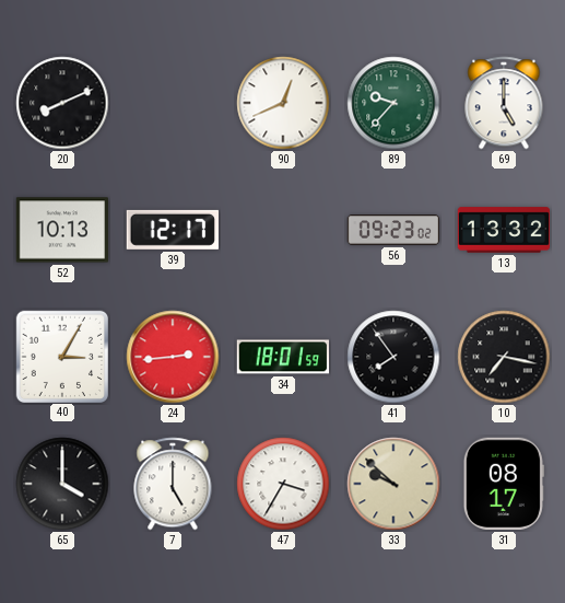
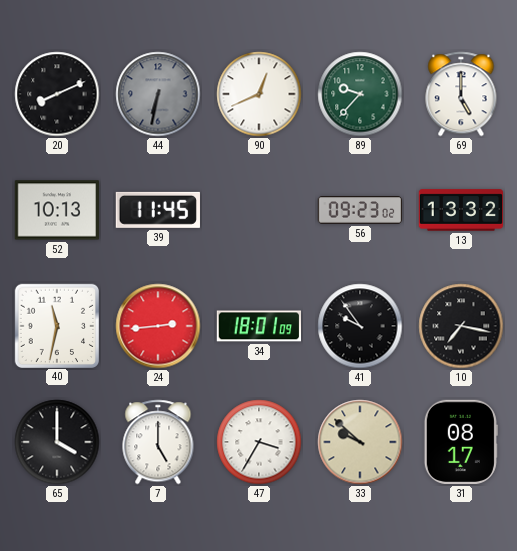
44: none -> 6:32 (158, 94)
39: 12:17 -> 11:45 (158, 210)
40: 3:05 -> 11:32 (56, 325)
34: 18:01:59 -> 18:01:09 (258, 326)
41: 7:54 -> 9:54 (360, 326)
